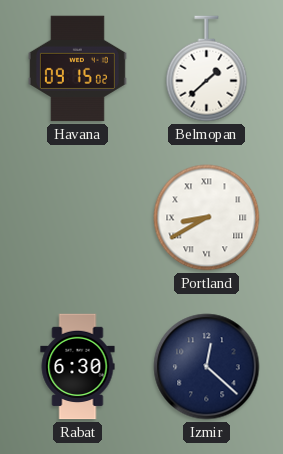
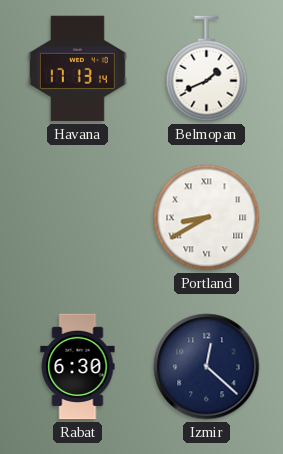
Havana: 09:15 -> 17:13 (77, 69)
Belmopan: 1:38 -> 1:41 (207, 69)
